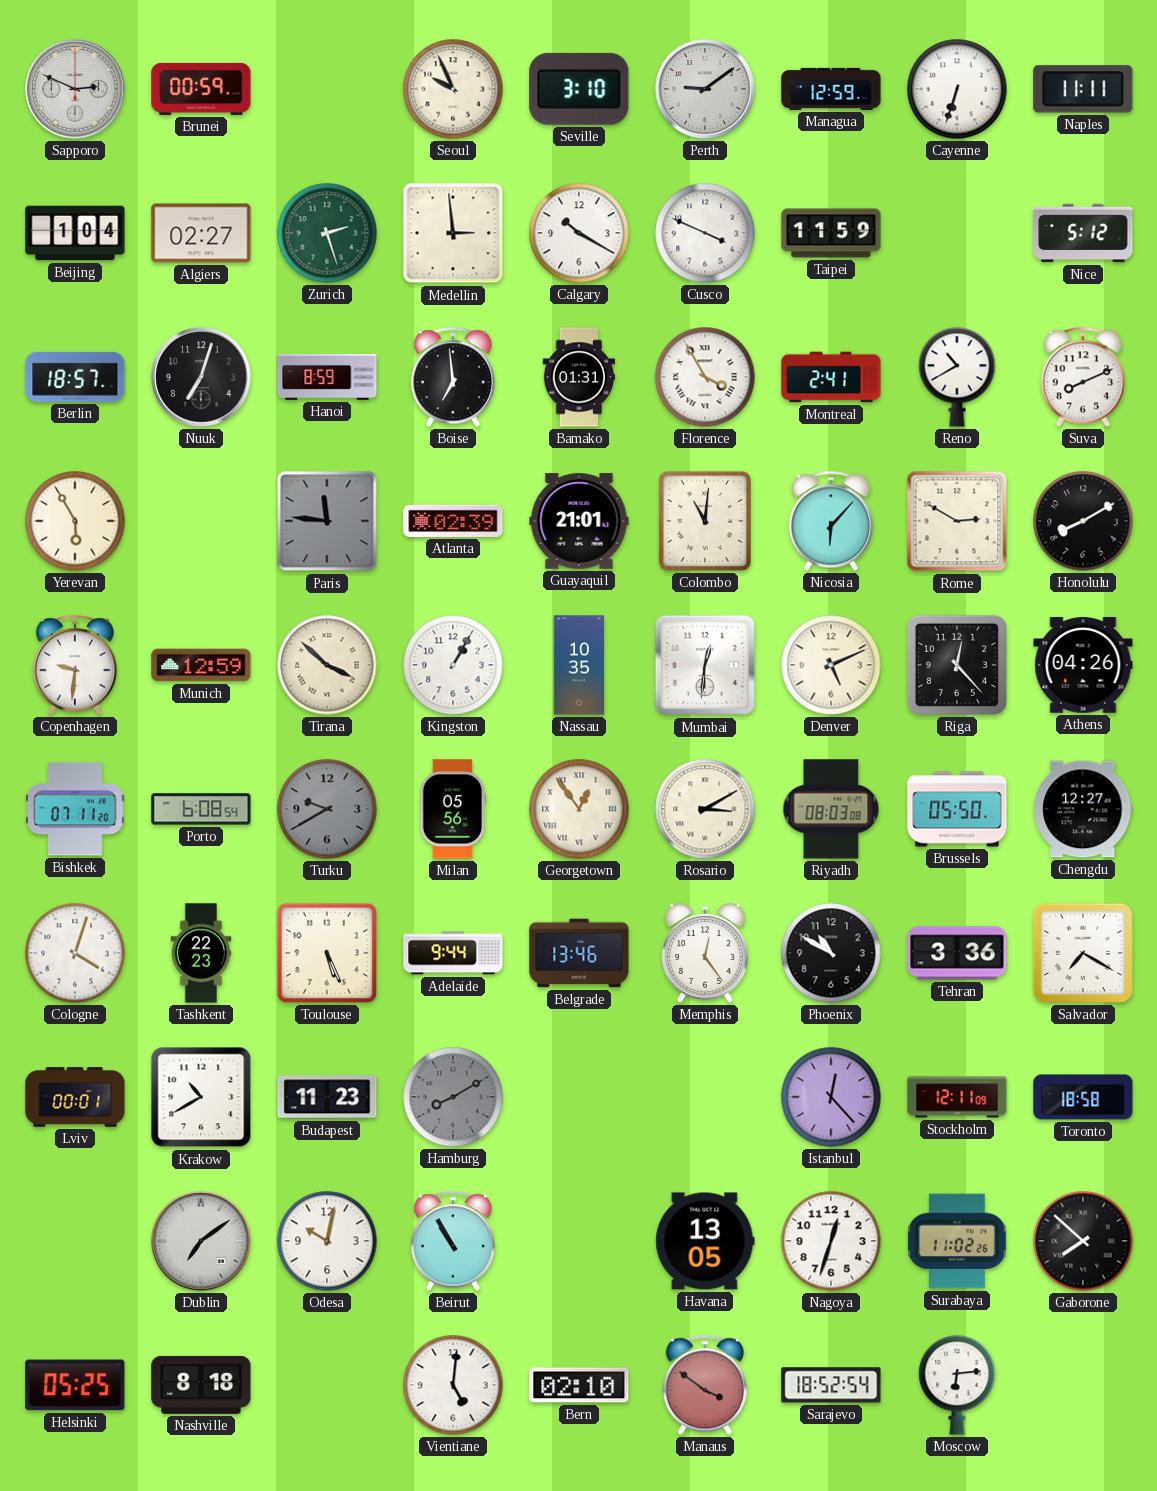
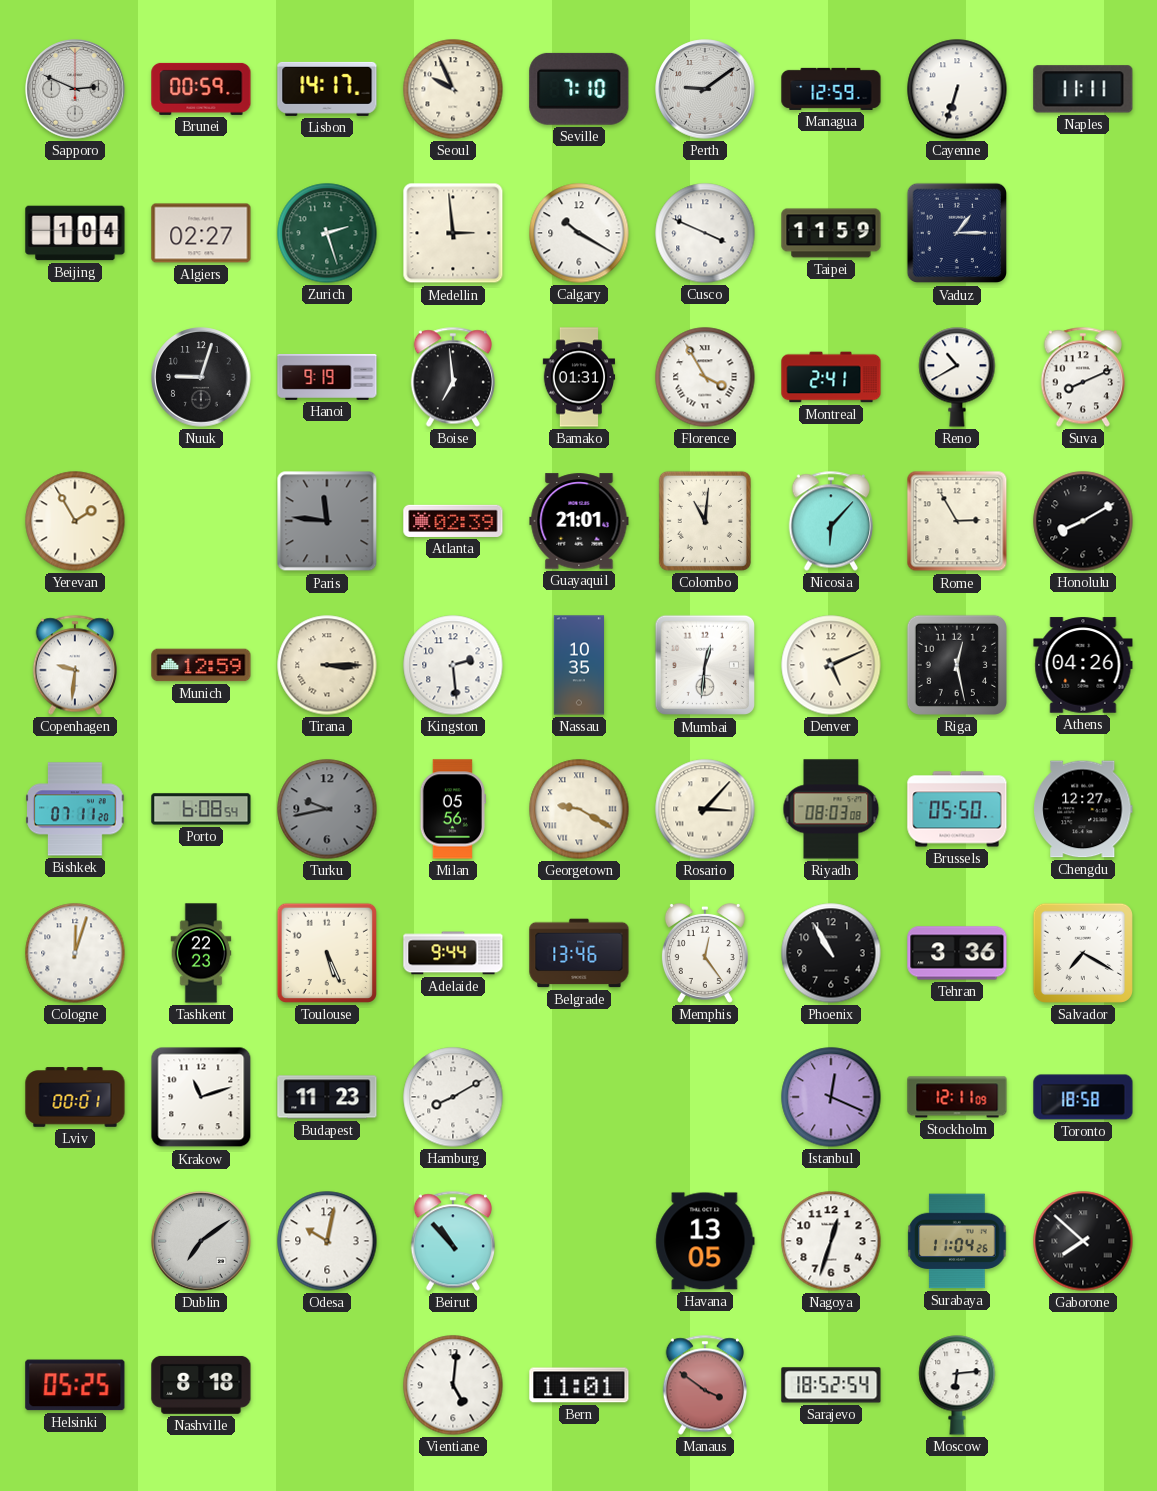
Lisbon: none -> 14:17 (327, 89)
Seville: 3:10 -> 7:10 (579, 89)
Vaduz: none -> 1:15 (957, 233)
Nice: 5:12 -> none (1083, 233)
Berlin: 18:57 -> none (75, 377)
Nuuk: 7:03 -> 9:03 (201, 377)
Hanoi: 8:59 -> 9:19 (327, 377)
Yerevan: 5:55 -> 1:55 (75, 521)
Rome: 2:50 -> 2:55 (957, 521)
Tirana: 3:52 -> 3:15 (327, 665)
Kingston: 1:05 -> 2:29 (453, 665)
Riga: 12:23 -> 12:28 (957, 665)
Turku: 9:40 -> 9:43 (327, 809)
Georgetown: 12:54 -> 9:20 (579, 809)
Rosario: 3:10 -> 3:07 (705, 809)
Cologne: 4:03 -> 12:03 (75, 953)
Phoenix: 10:50 -> 10:55 (831, 953)
Krakow: 10:40 -> 11:12 (201, 1097)
Hamburg dial: grey -> white (453, 1097)
Istanbul: 12:23 -> 12:19 (831, 1097)
Beirut: 10:55 -> 10:53 (452, 1241)
Surabaya: 11:02 -> 11:04 (957, 1241)
Bern: 02:10 -> 11:01 (579, 1385)
